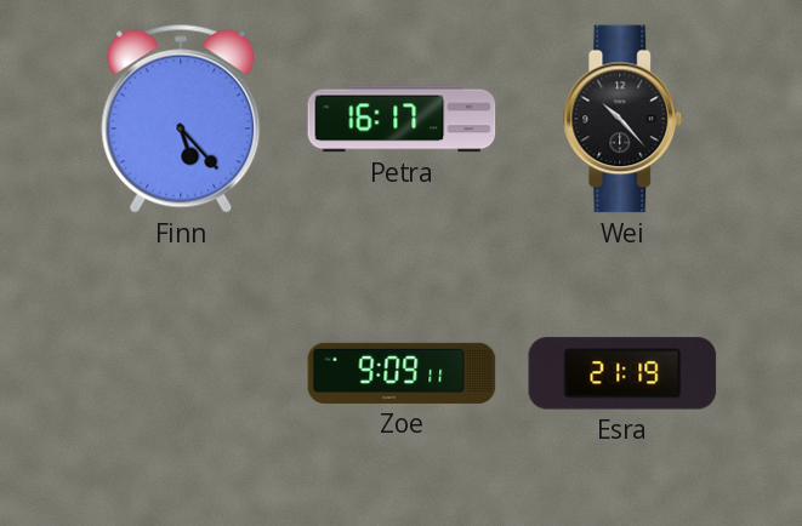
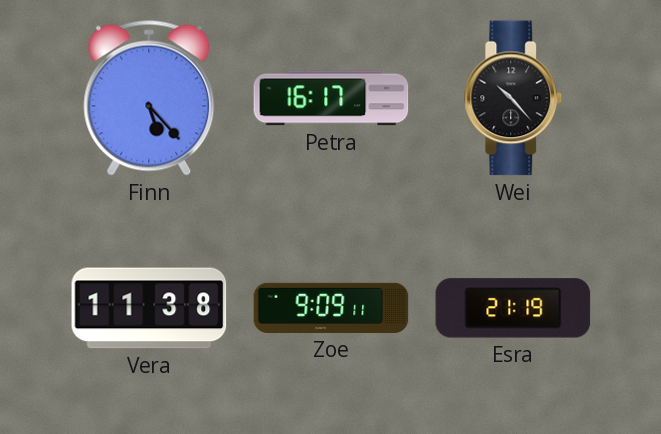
Vera: none -> 11:38 (149, 308)
